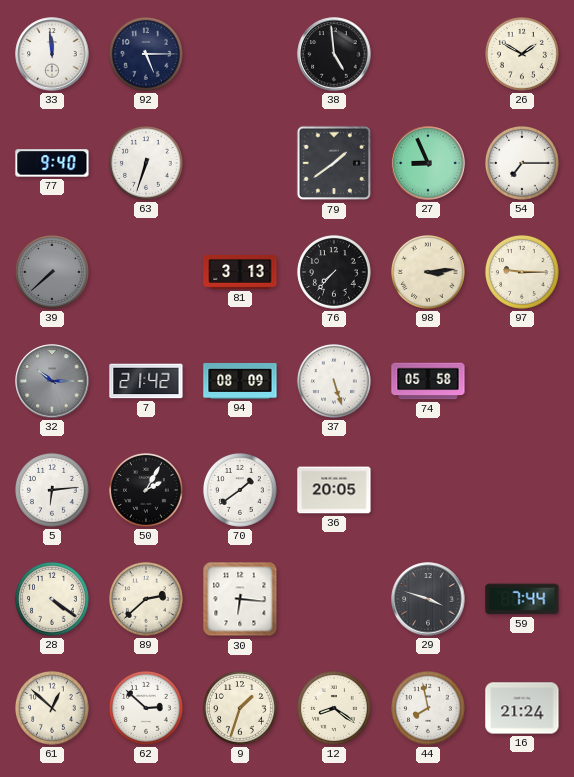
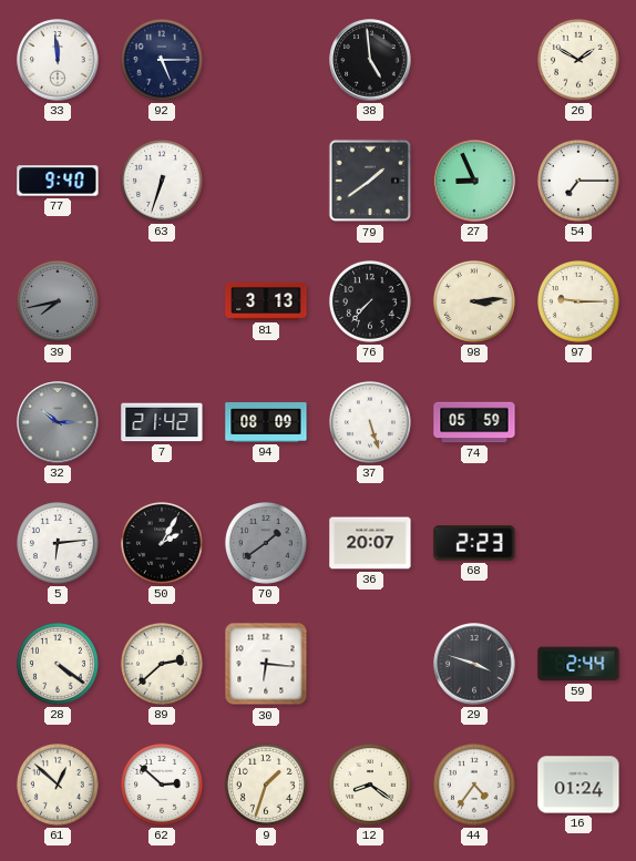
39: 7:38 -> 7:43 (58, 301)
74: 05:58 -> 05:59 (474, 422)
70 dial: white -> grey (266, 543)
36: 20:05 -> 20:07 (370, 543)
68: none -> 2:23 (474, 543)
59: 7:44 -> 2:44 (578, 664)
44: 7:58 -> 4:36 (474, 785)
16: 21:24 -> 01:24 (578, 785)
